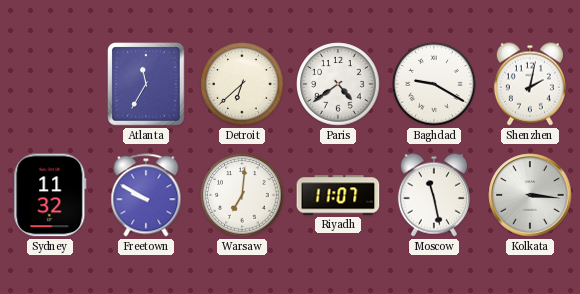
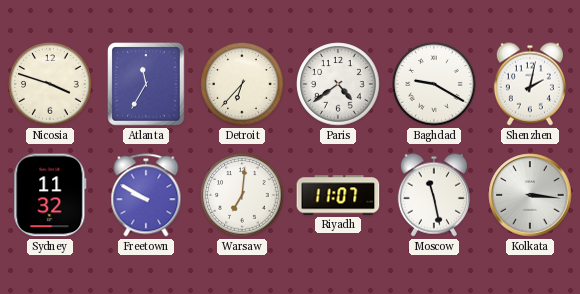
Nicosia: none -> 3:48 (50, 84)
Detroit: 6:38 -> 6:37 (242, 84)
